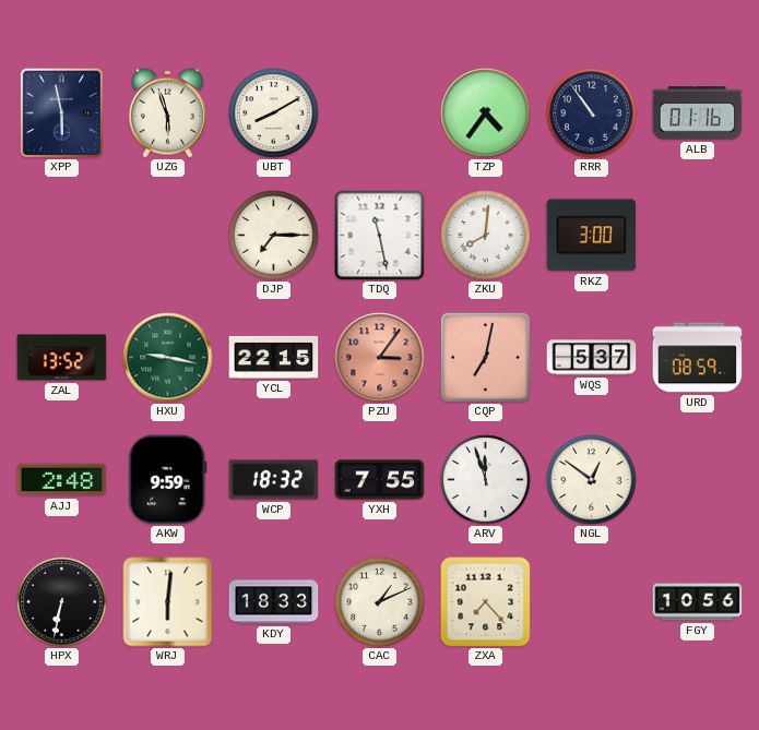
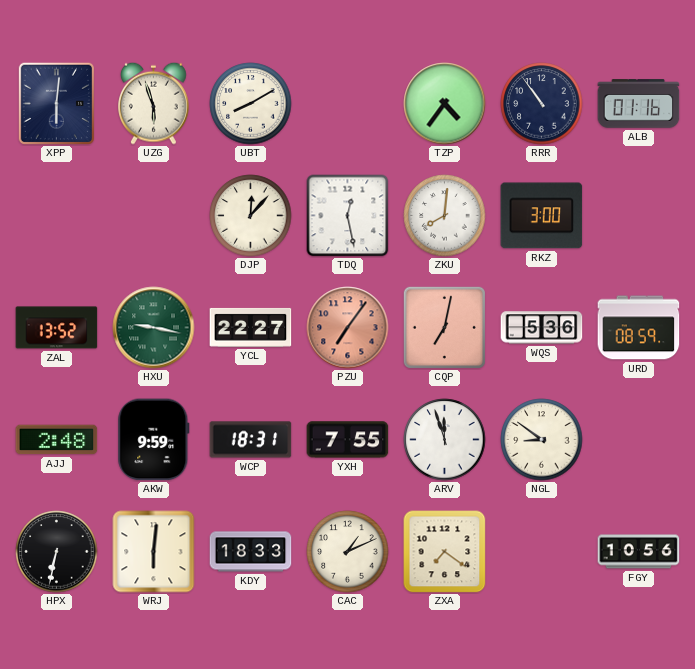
XPP: 5:58 -> 6:01 (56, 103)
DJP: 7:15 -> 12:07 (251, 216)
TDQ: 11:28 -> 12:28 (348, 216)
YCL: 22:15 -> 22:27 (251, 327)
PZU: 3:06 -> 7:06 (348, 328)
WQS: 5:37 -> 5:36 (542, 328)
WCP: 18:32 -> 18:31 (251, 440)
NGL: 12:51 -> 8:51 (542, 440)
ZXA: 7:23 -> 7:21 (445, 552)
